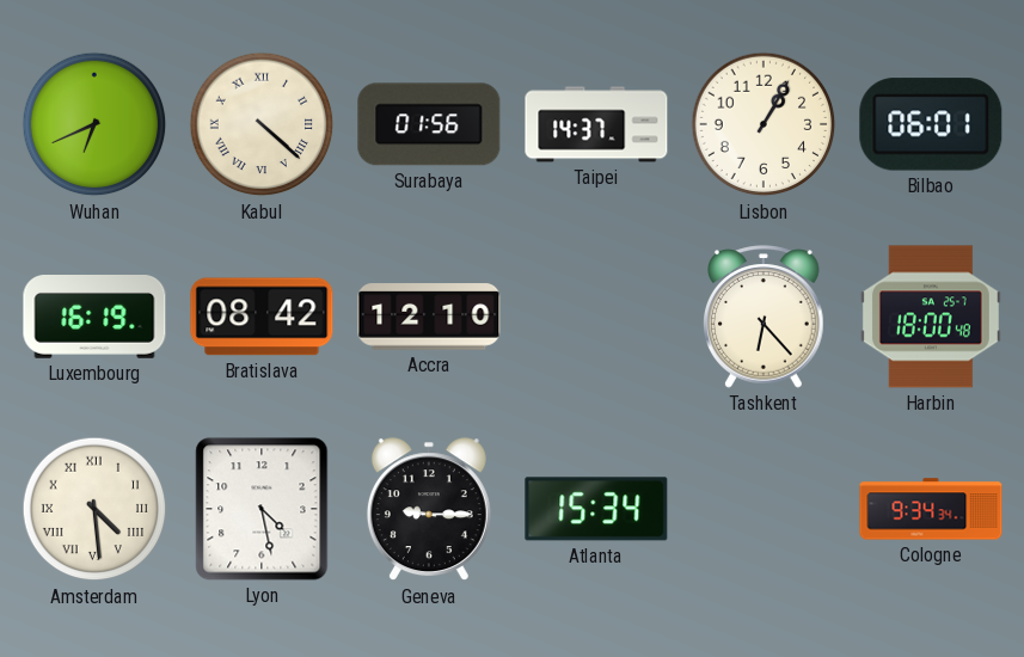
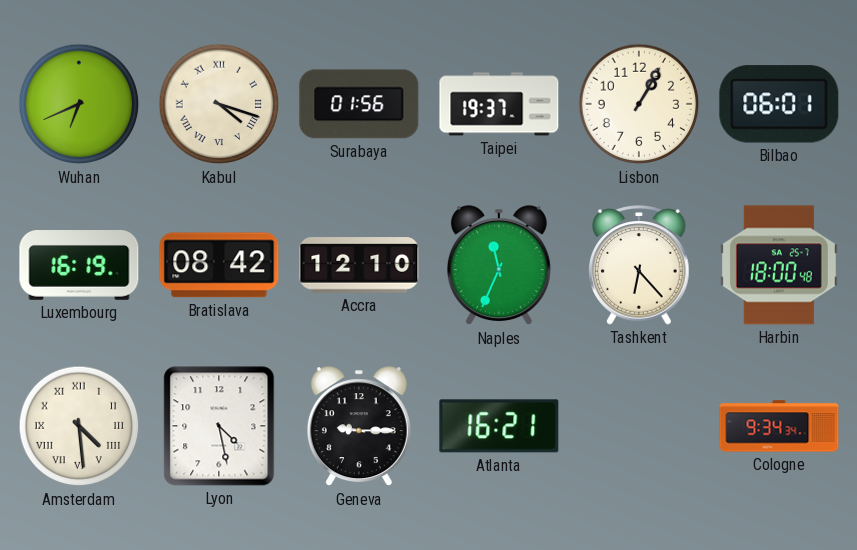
Kabul: 4:22 -> 4:18 (219, 104)
Taipei: 14:37 -> 19:37 (499, 104)
Naples: none -> 11:34 (499, 266)
Atlanta: 15:34 -> 16:21 (499, 426)
